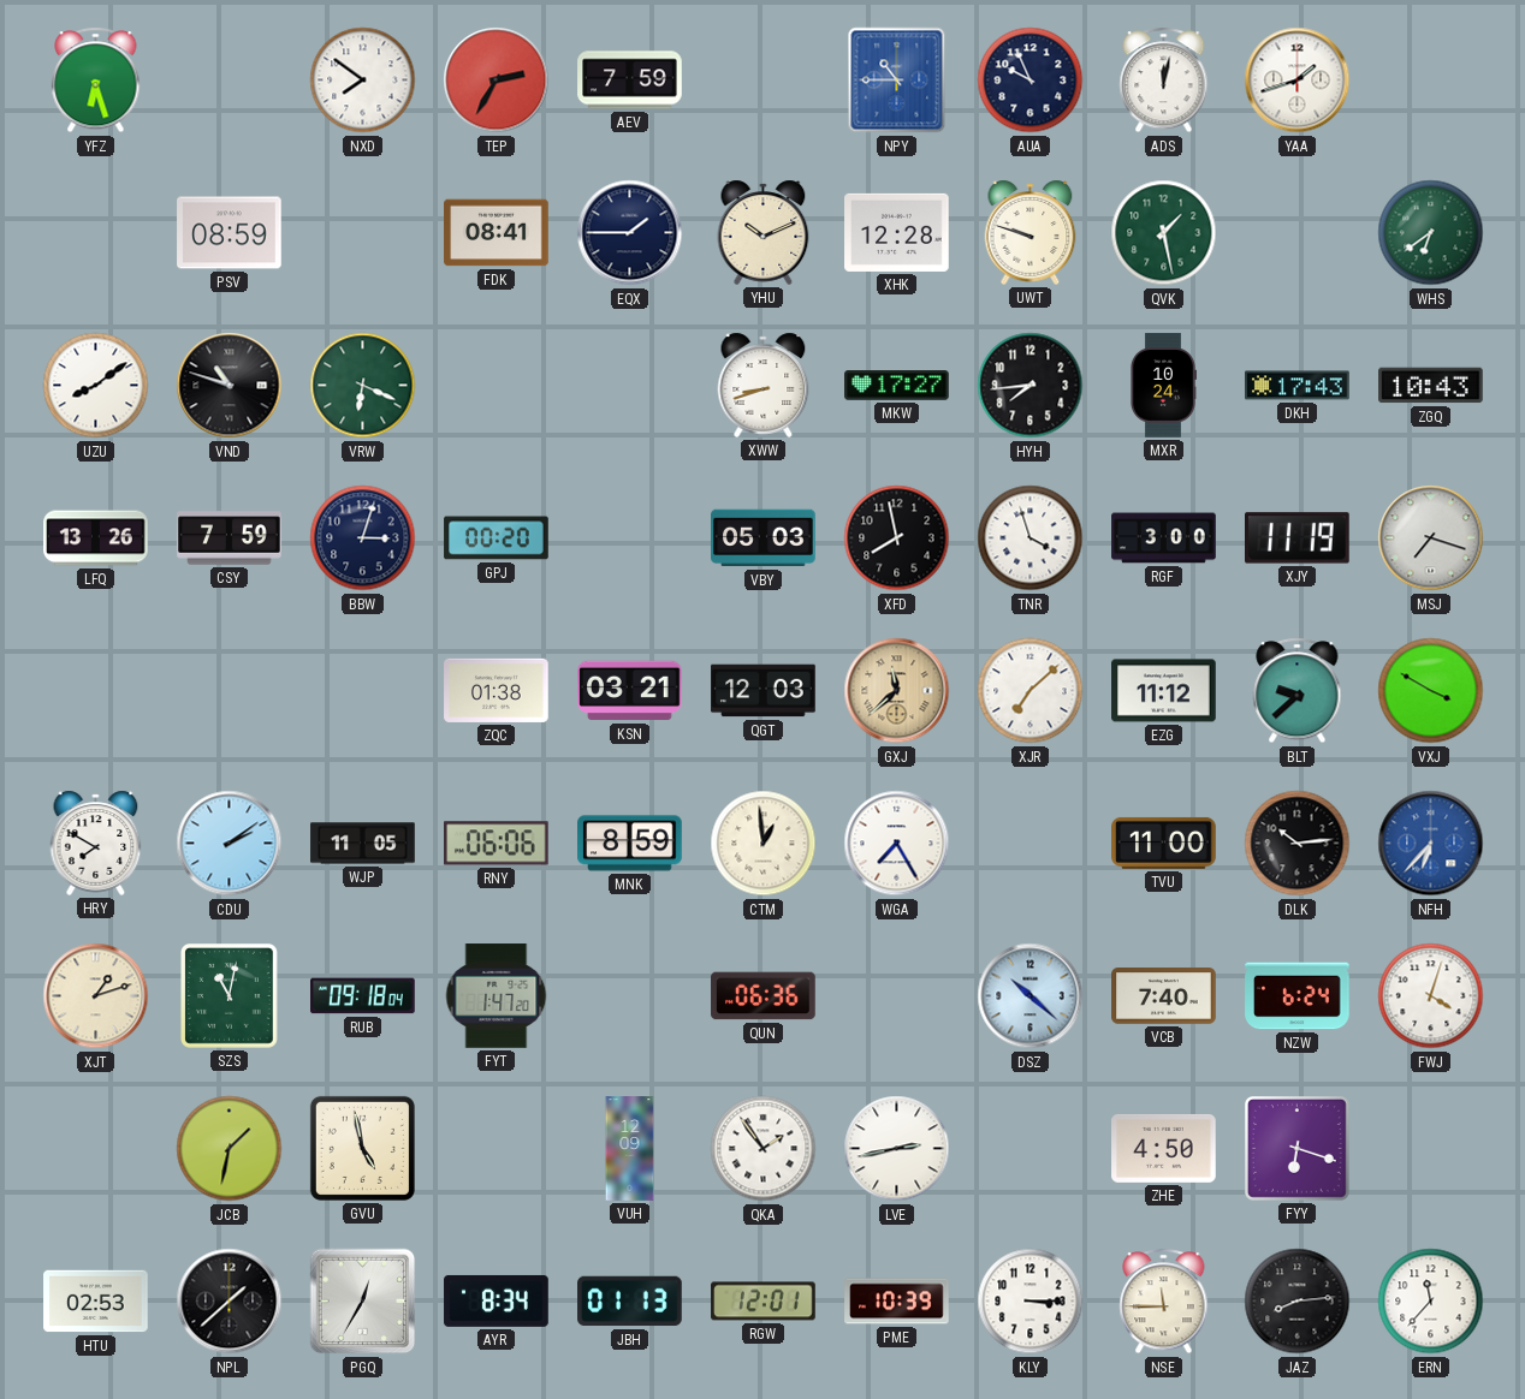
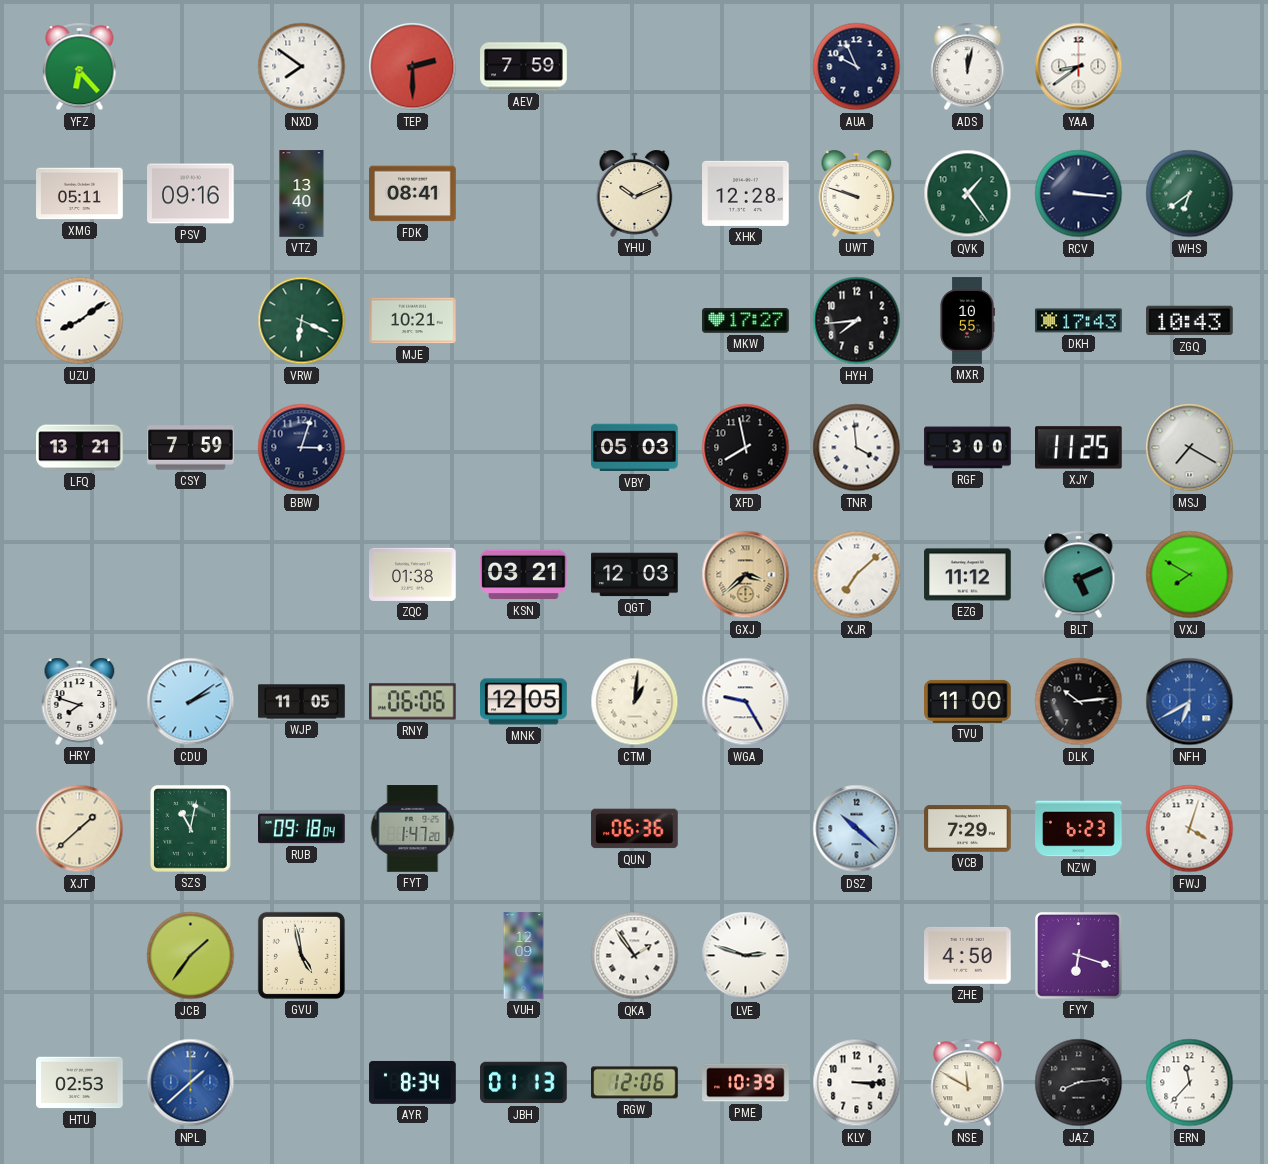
YFZ: 6:27 -> 6:23 (80, 67)
TEP: 2:35 -> 2:30 (413, 67)
NPY: 10:45 -> none (897, 81)
YAA: 1:42 -> 8:39 (1079, 67)
XMG: none -> 05:11 (80, 194)
PSV: 08:59 -> 09:16 (191, 194)
VTZ: none -> 13:40 (302, 194)
EQX: 1:45 -> none (630, 233)
QVK: 1:28 -> 1:24 (968, 194)
RCV: none -> 3:16 (1079, 194)
VND: 10:48 -> none (230, 386)
MJE: none -> 10:21 (413, 321)
XWW: 8:42 -> none (764, 385)
MXR: 10:24 -> 10:55 (967, 321)
LFQ: 13:26 -> 13:21 (80, 448)
GPJ: 00:20 -> none (497, 538)
TNR: 3:57 -> 3:59 (857, 448)
XJY: 11:19 -> 11:25 (1079, 448)
MSJ: 7:18 -> 7:20 (1190, 448)
GXJ: 11:38 -> 3:38 (746, 575)
BLT: 9:38 -> 5:11 (1079, 575)
VXJ: 3:50 -> 7:50 (1190, 575)
HRY: 7:50 -> 7:48 (80, 701)
MNK: 8:59 -> 12:05 (524, 702)
CTM: 12:59 -> 1:01 (635, 702)
WGA: 7:25 -> 9:25 (746, 702)
NFH: 6:37 -> 6:40 (1190, 702)
XJT: 1:12 -> 1:38 (80, 829)
VCB: 7:40 -> 7:29 (968, 829)
NZW: 6:24 -> 6:23 (1079, 829)
JCB: 1:32 -> 1:36 (191, 956)
LVE: 2:43 -> 2:48 (746, 956)
NPL dial: black -> blue (191, 1083)
PGQ: 12:35 -> none (363, 1302)
RGW: 12:01 -> 12:06 (635, 1083)
NSE: 11:45 -> 11:50 (968, 1083)
